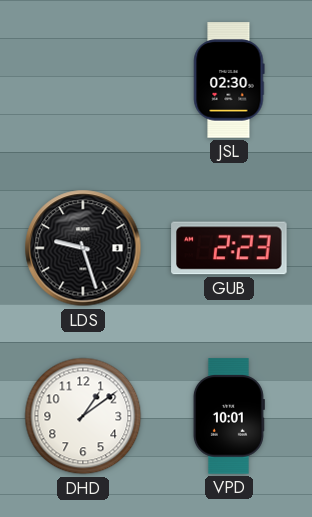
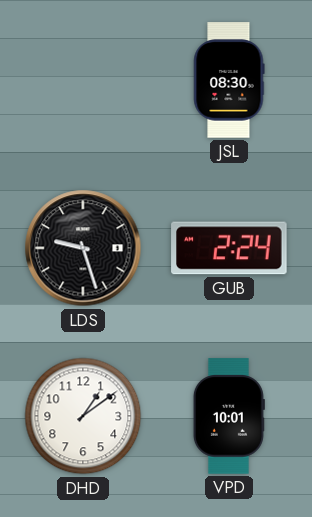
JSL: 02:30 -> 08:30 (229, 80)
GUB: 2:23 -> 2:24 (229, 248)
